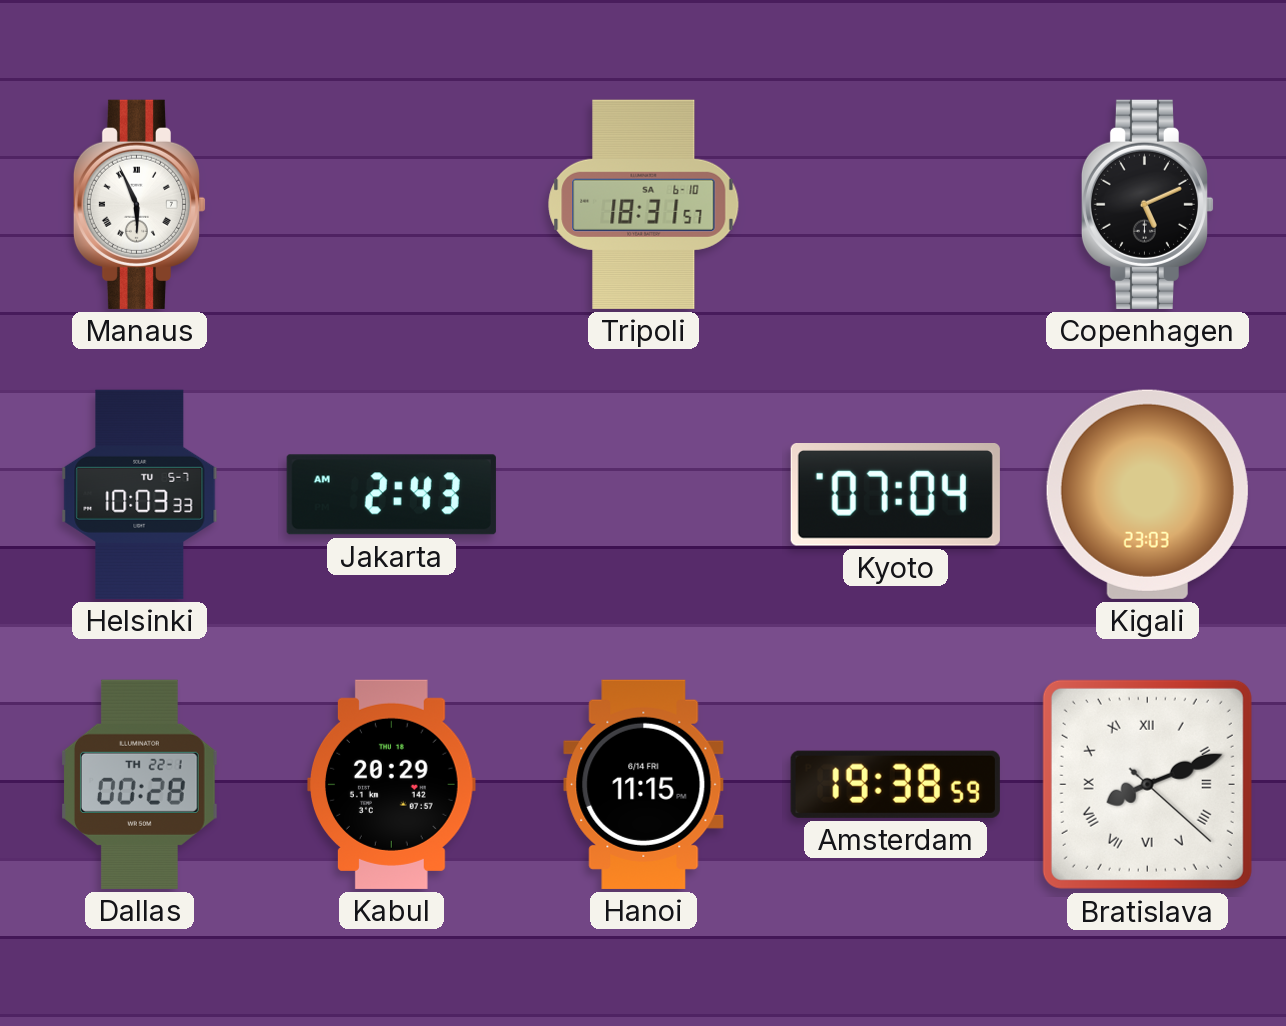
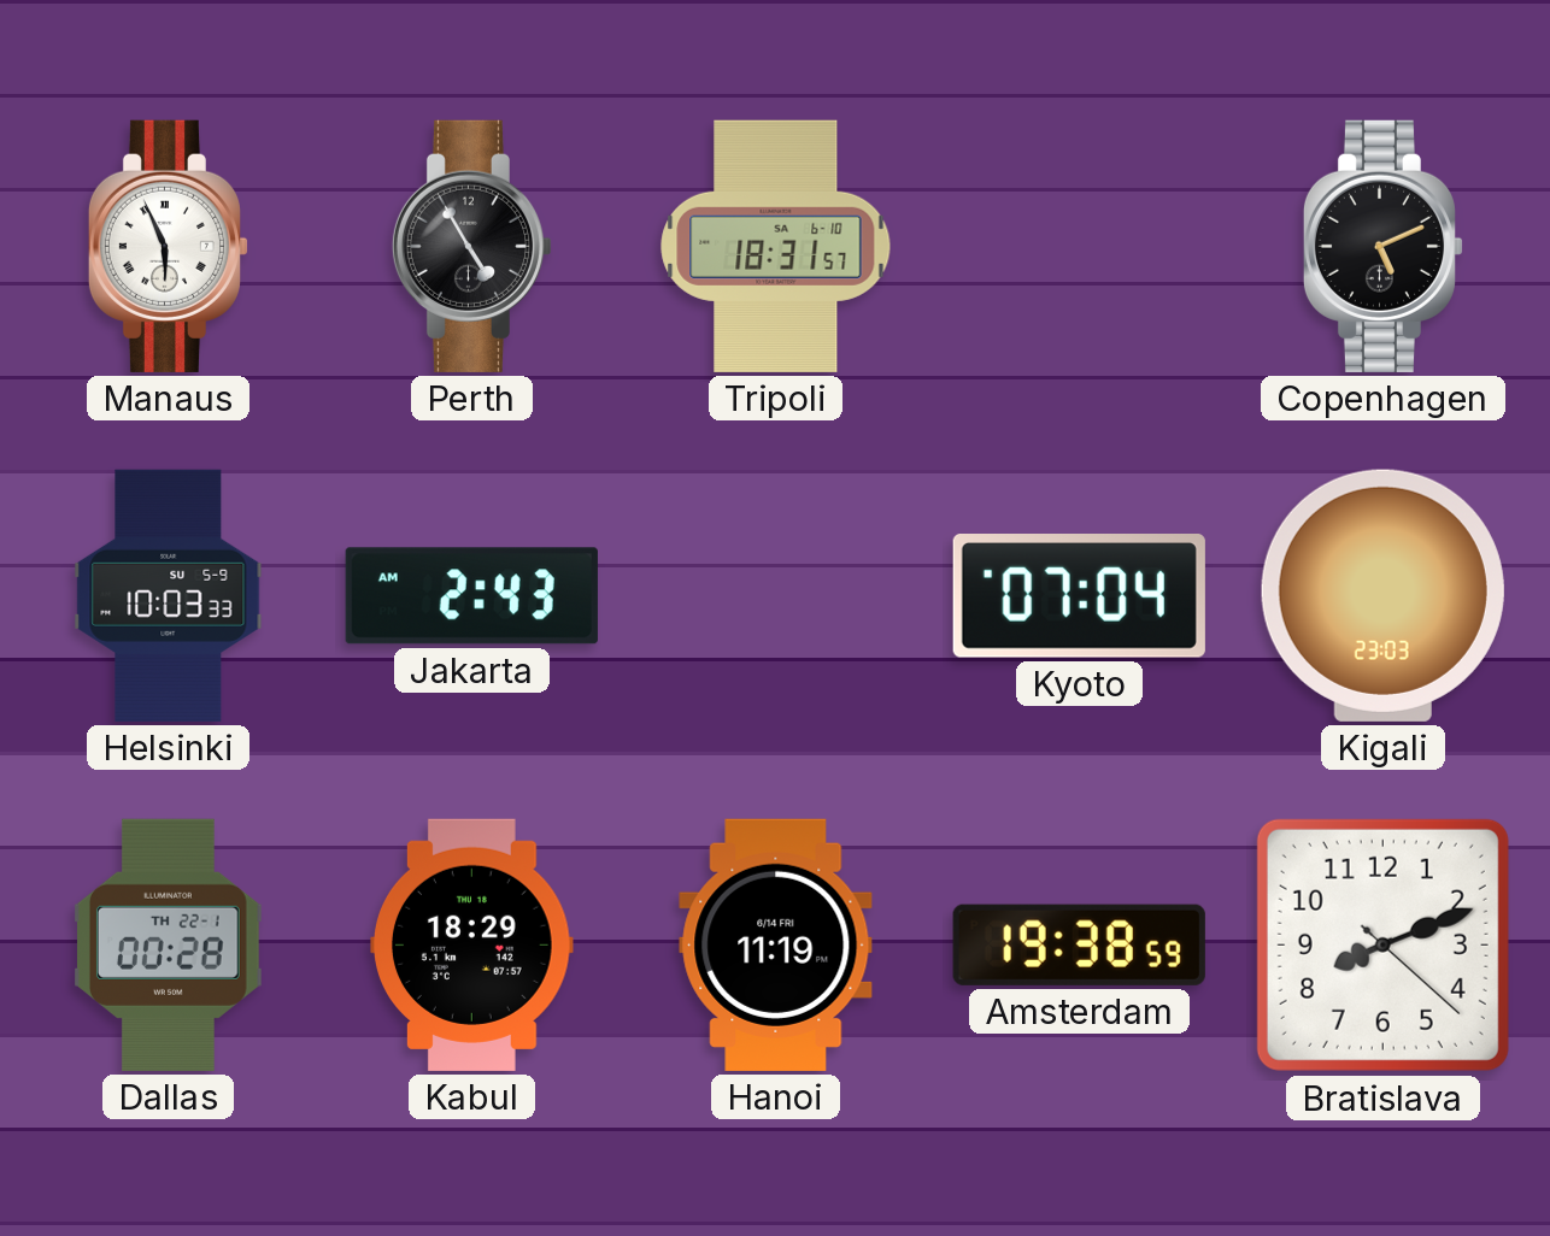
Perth: none -> 4:55 (472, 246)
Helsinki date: TU 5-7 -> SU 5-9 (169, 595)
Kabul: 20:29 -> 18:29 (472, 944)
Hanoi: 11:15 -> 11:19 (776, 944)
Bratislava numerals: Roman -> Arabic (1382, 944)
